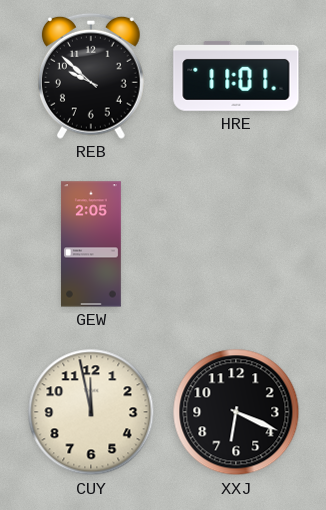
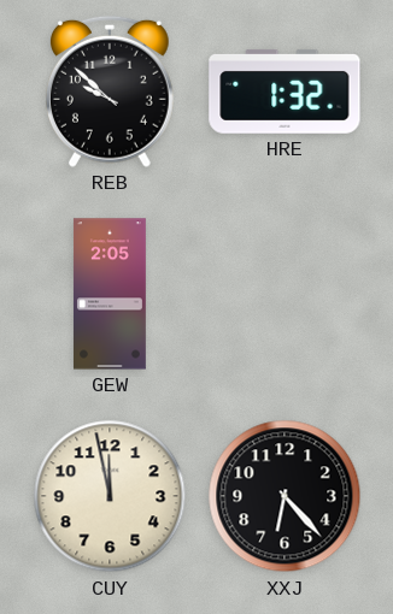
HRE: 11:01 -> 1:32 (285, 91)
XXJ: 6:19 -> 6:23 (285, 496)
